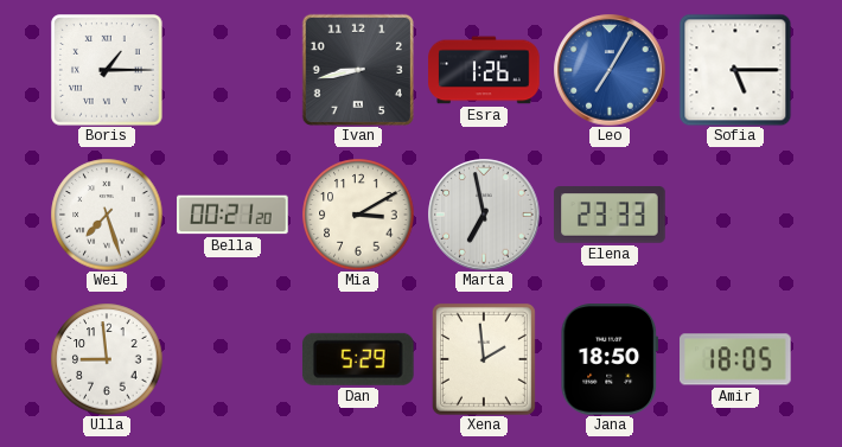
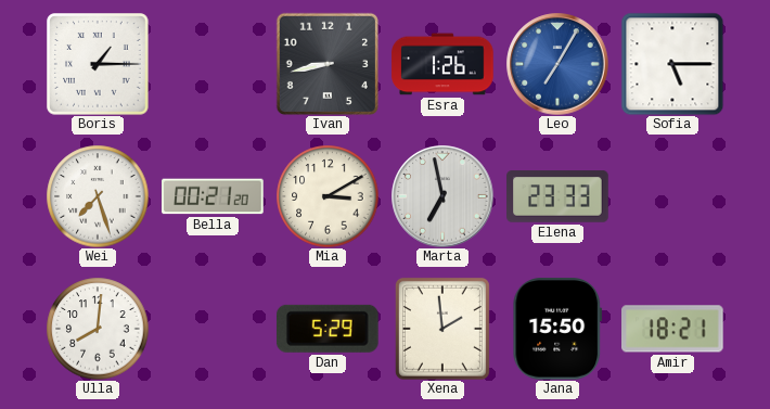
Ulla: 8:59 -> 8:01 (98, 329)
Jana: 18:50 -> 15:50 (557, 329)
Amir: 18:05 -> 18:21 (673, 329)
